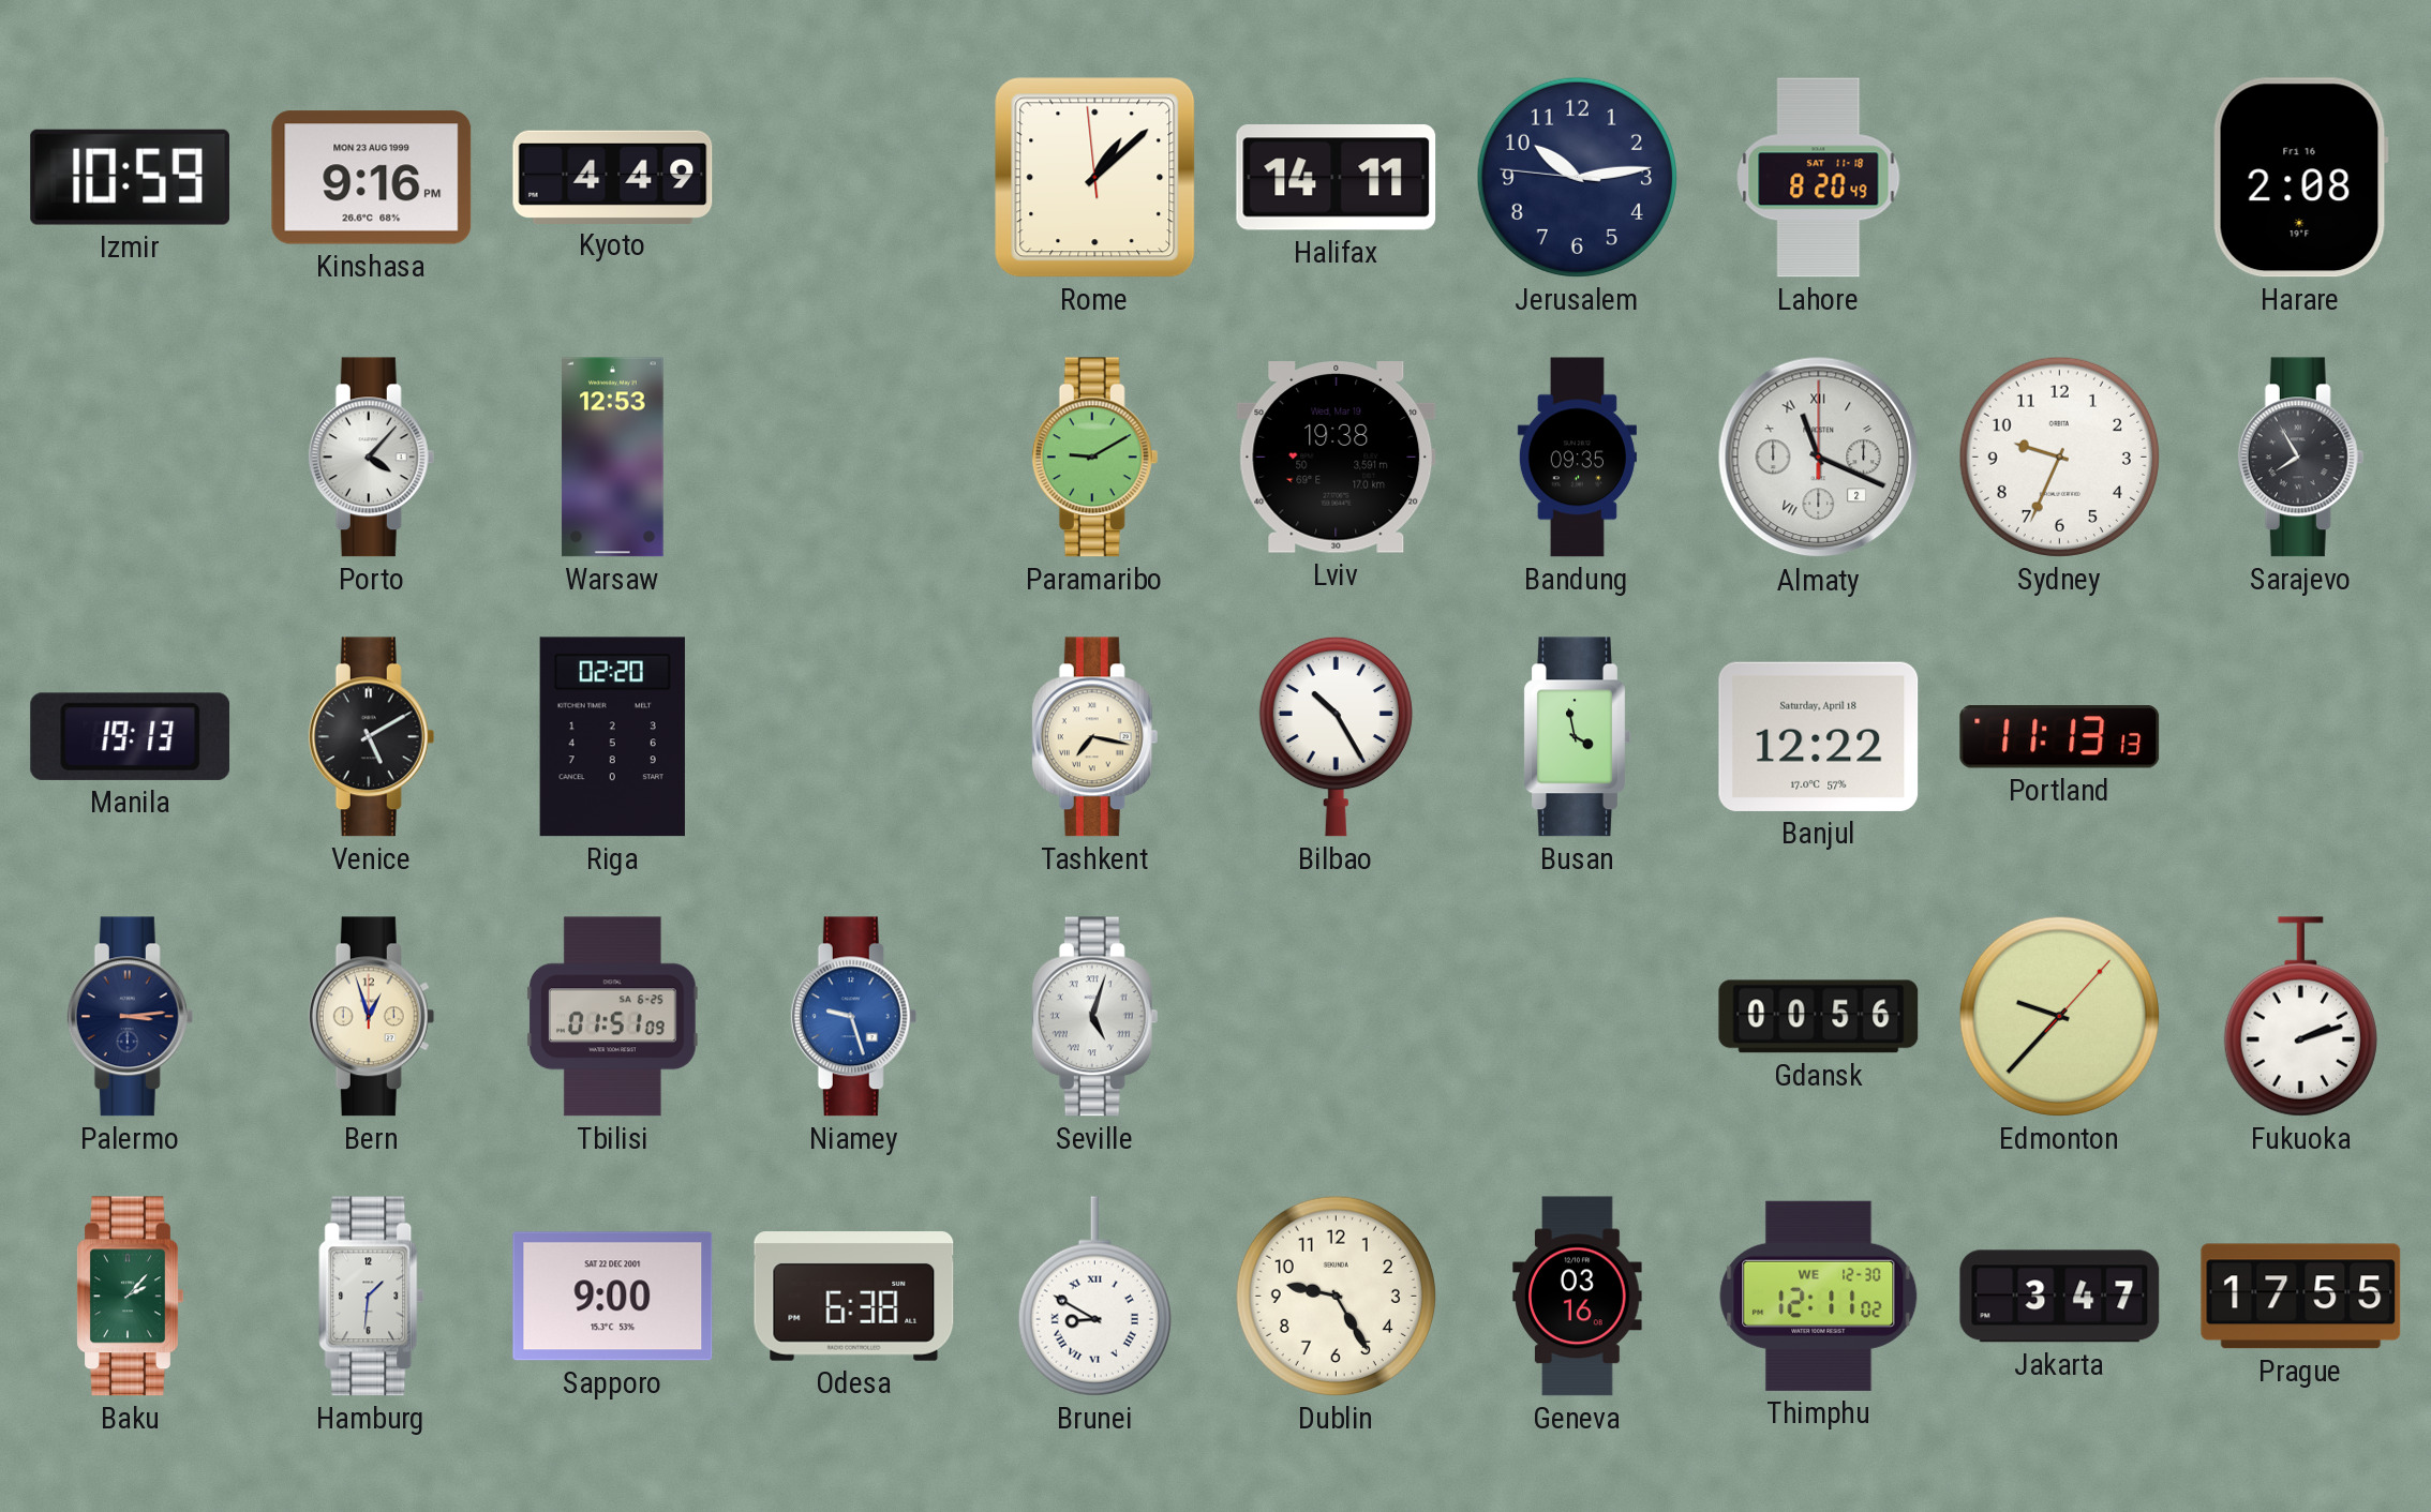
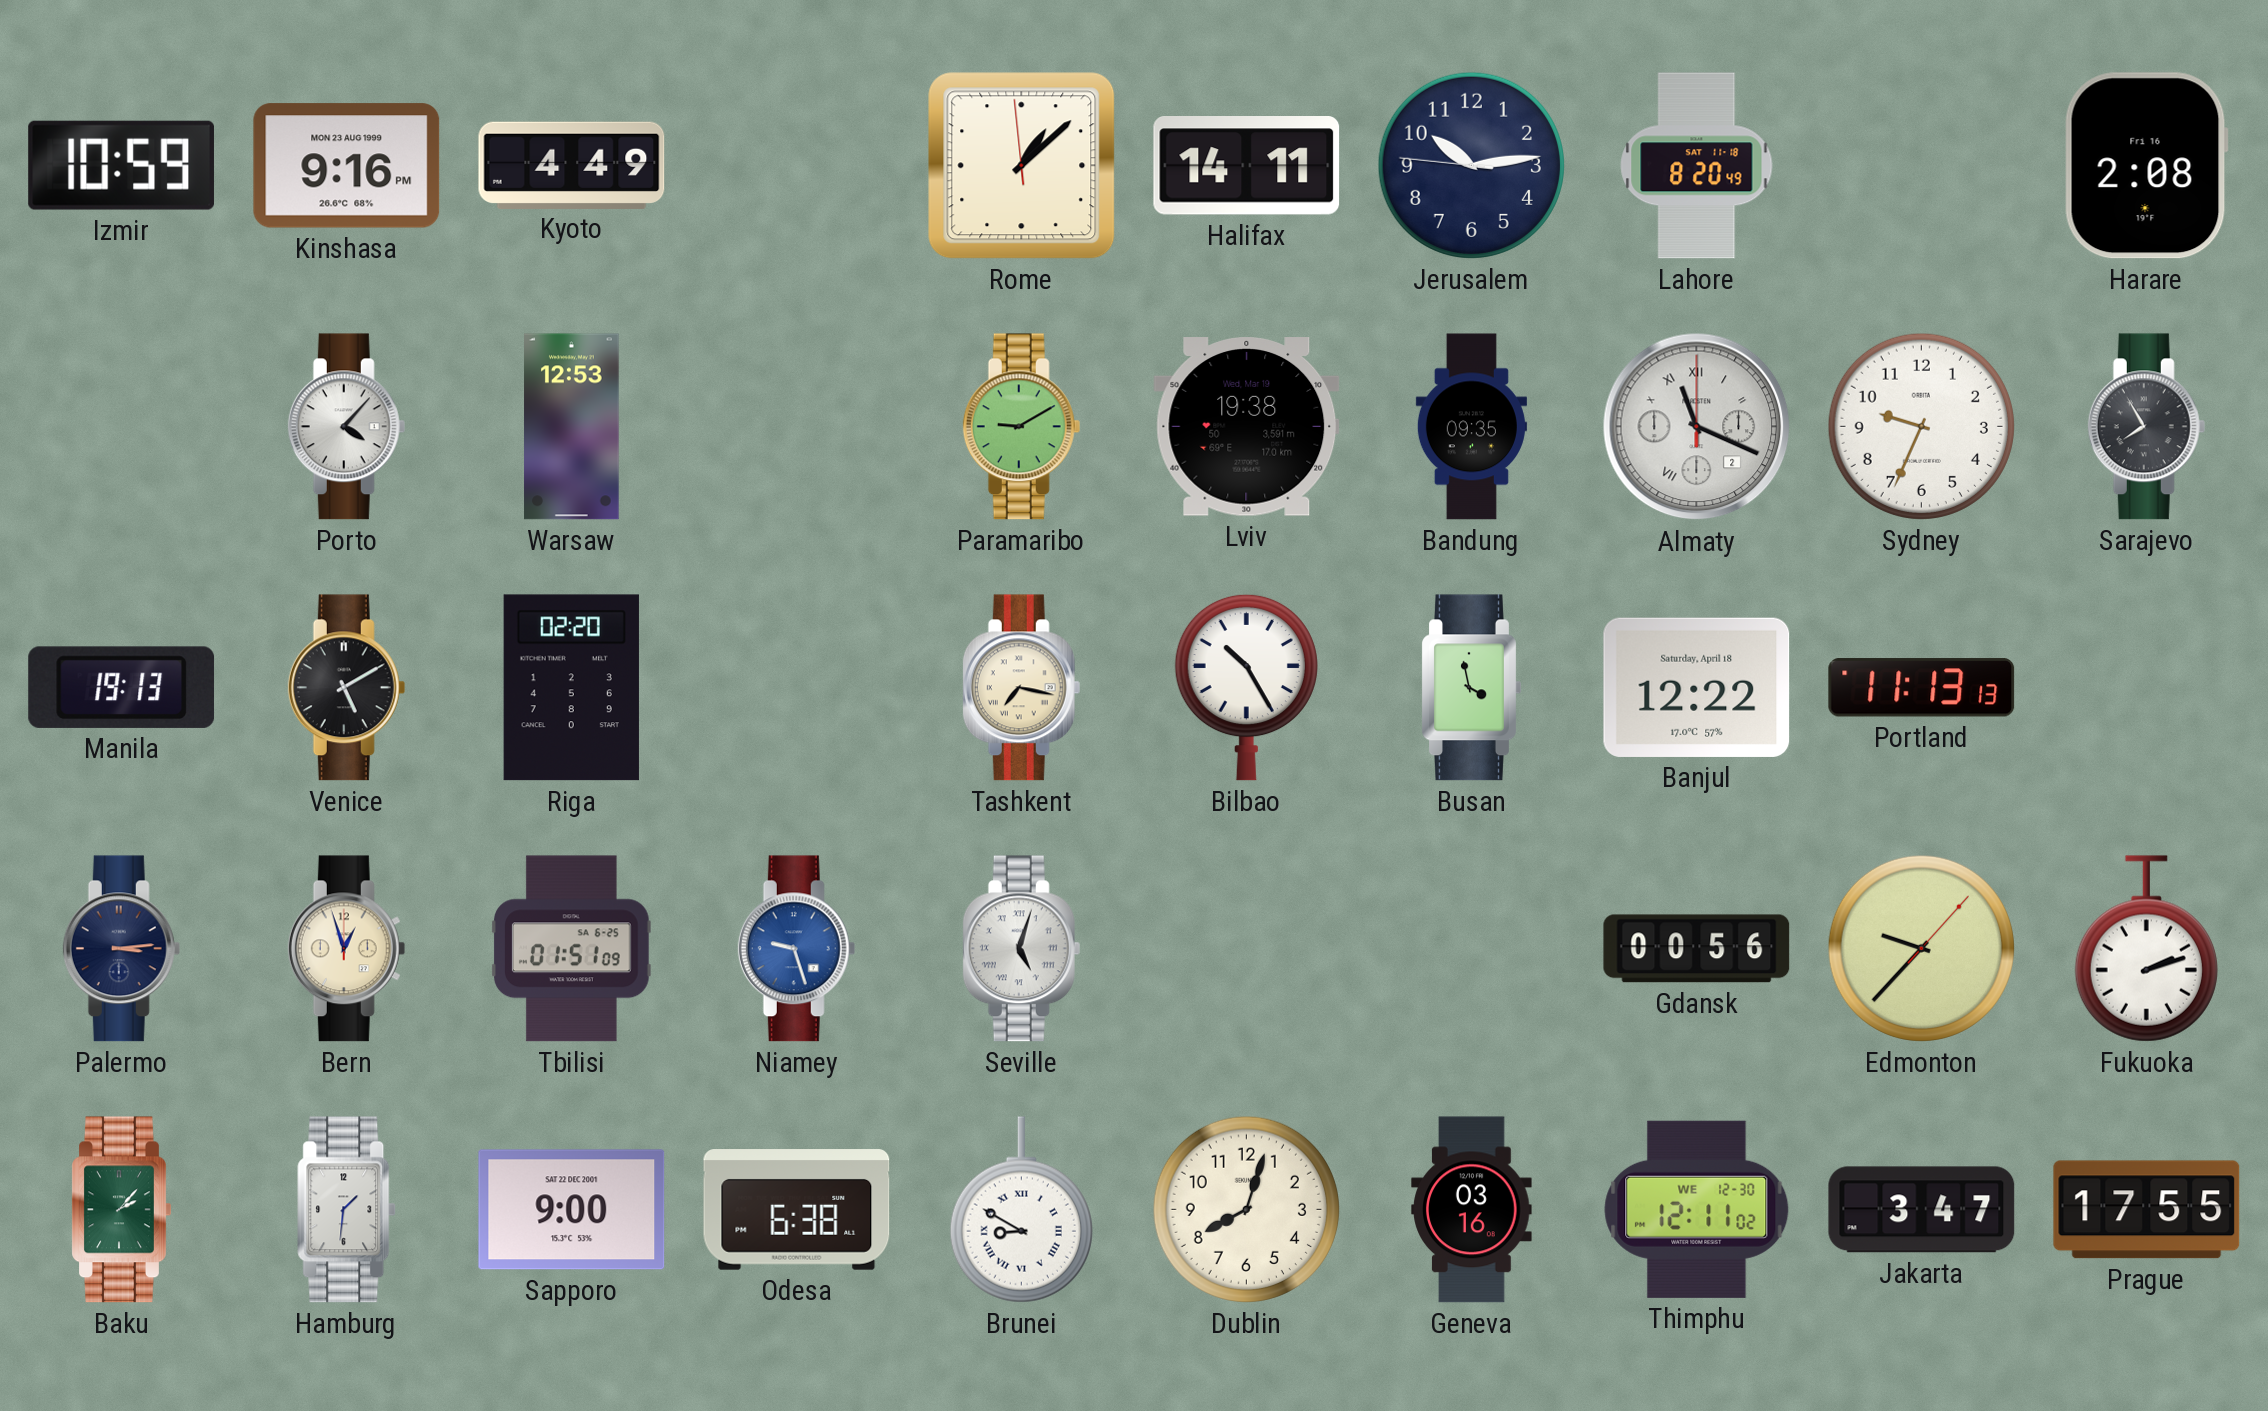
Dublin: 9:25 -> 8:03 (1246, 1209)
